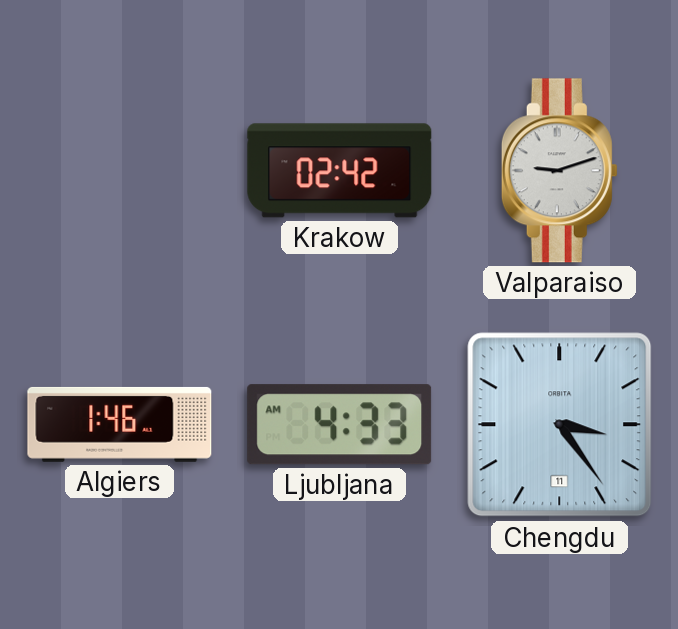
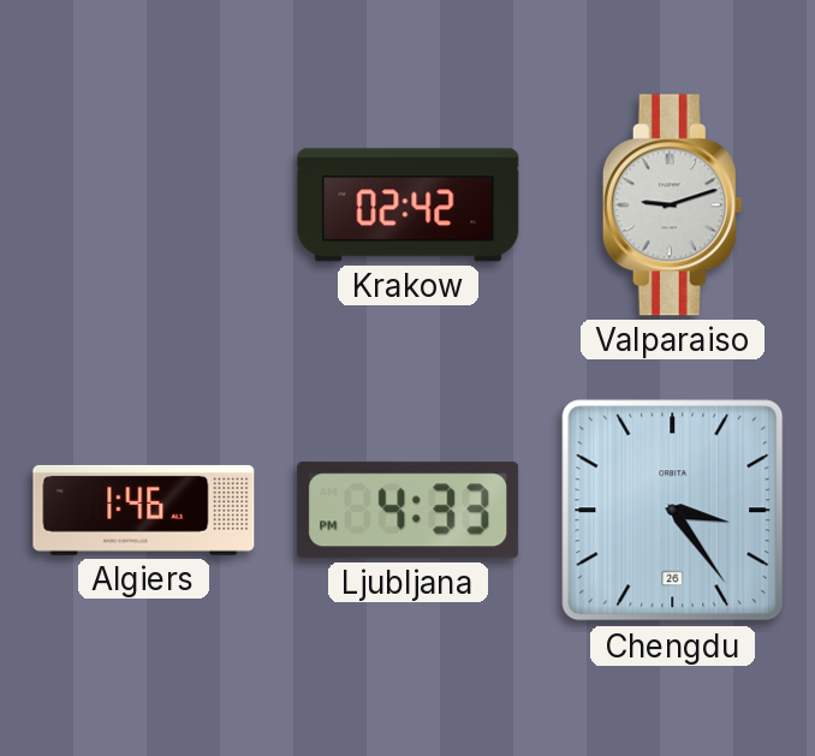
Ljubljana: 4:33 AM -> 4:33 PM (409, 511)
Chengdu date: 11 -> 26 (673, 511)
